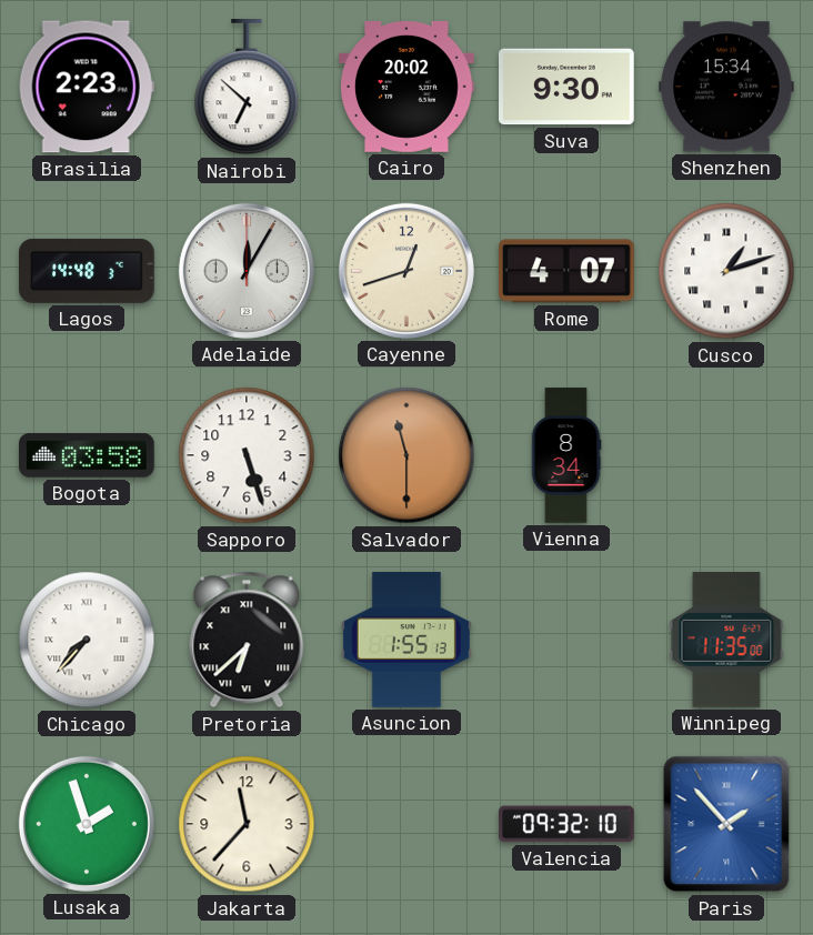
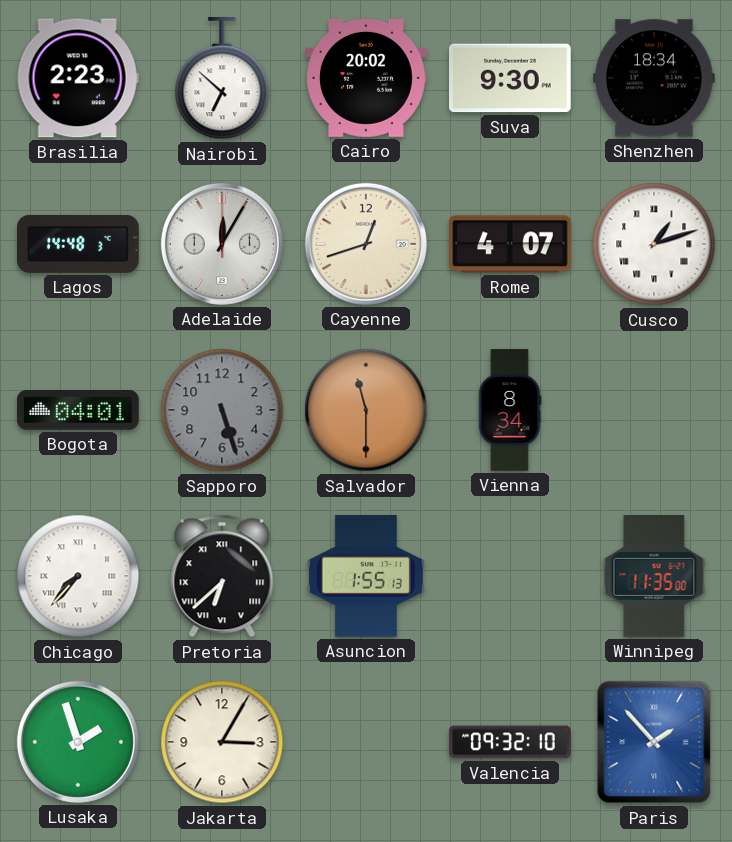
Shenzhen: 15:34 -> 18:34 (655, 78)
Bogota: 03:58 -> 04:01 (79, 411)
Sapporo dial: white -> grey (222, 410)
Jakarta: 11:37 -> 3:05 (222, 742)
